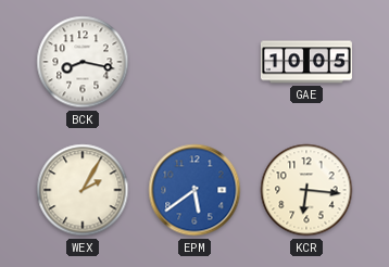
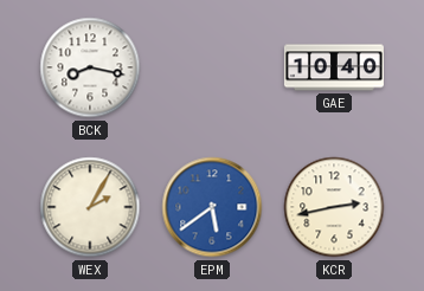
GAE: 10:05 -> 10:40 (334, 67)
KCR: 6:16 -> 2:43 (334, 207)
